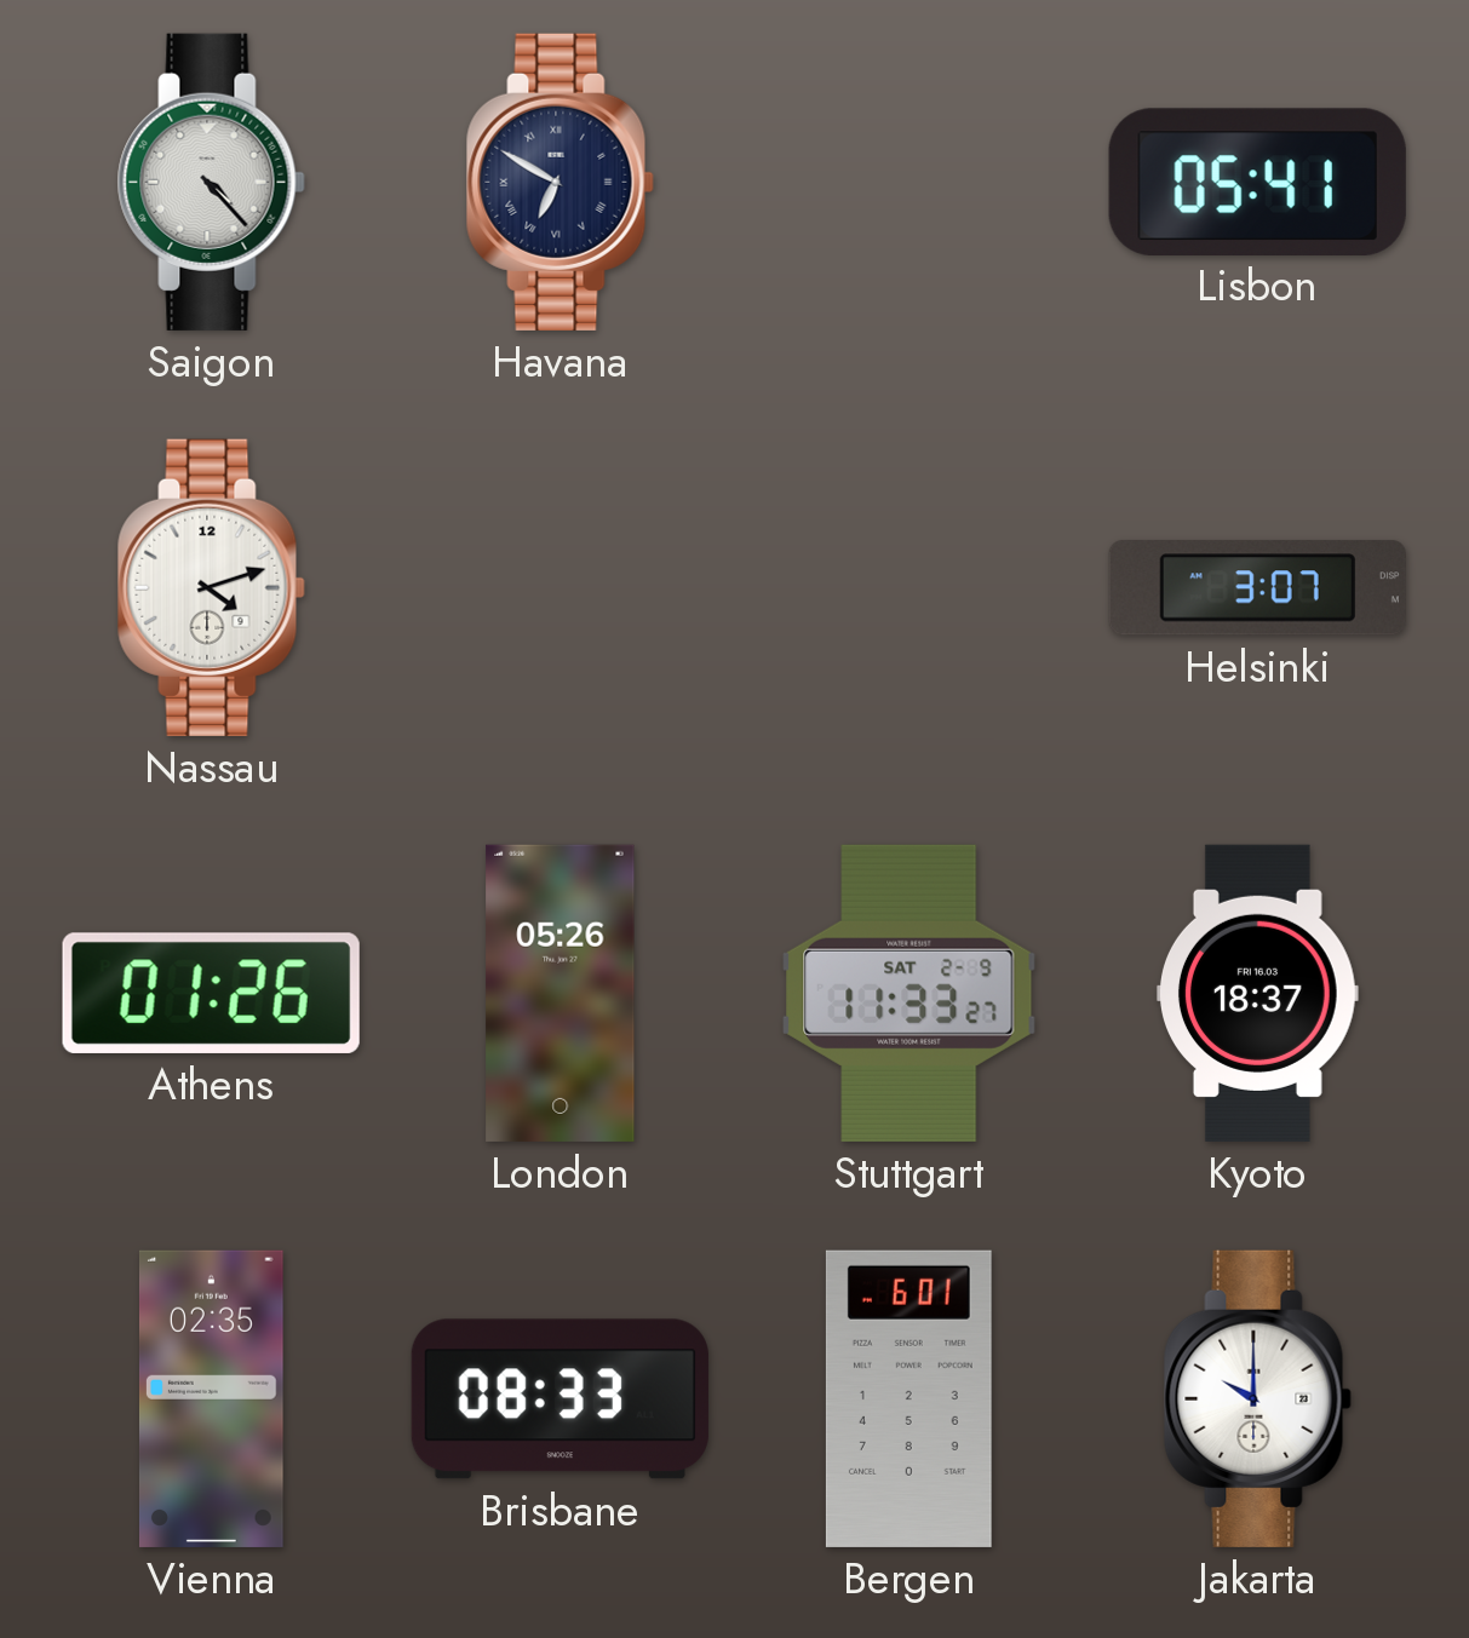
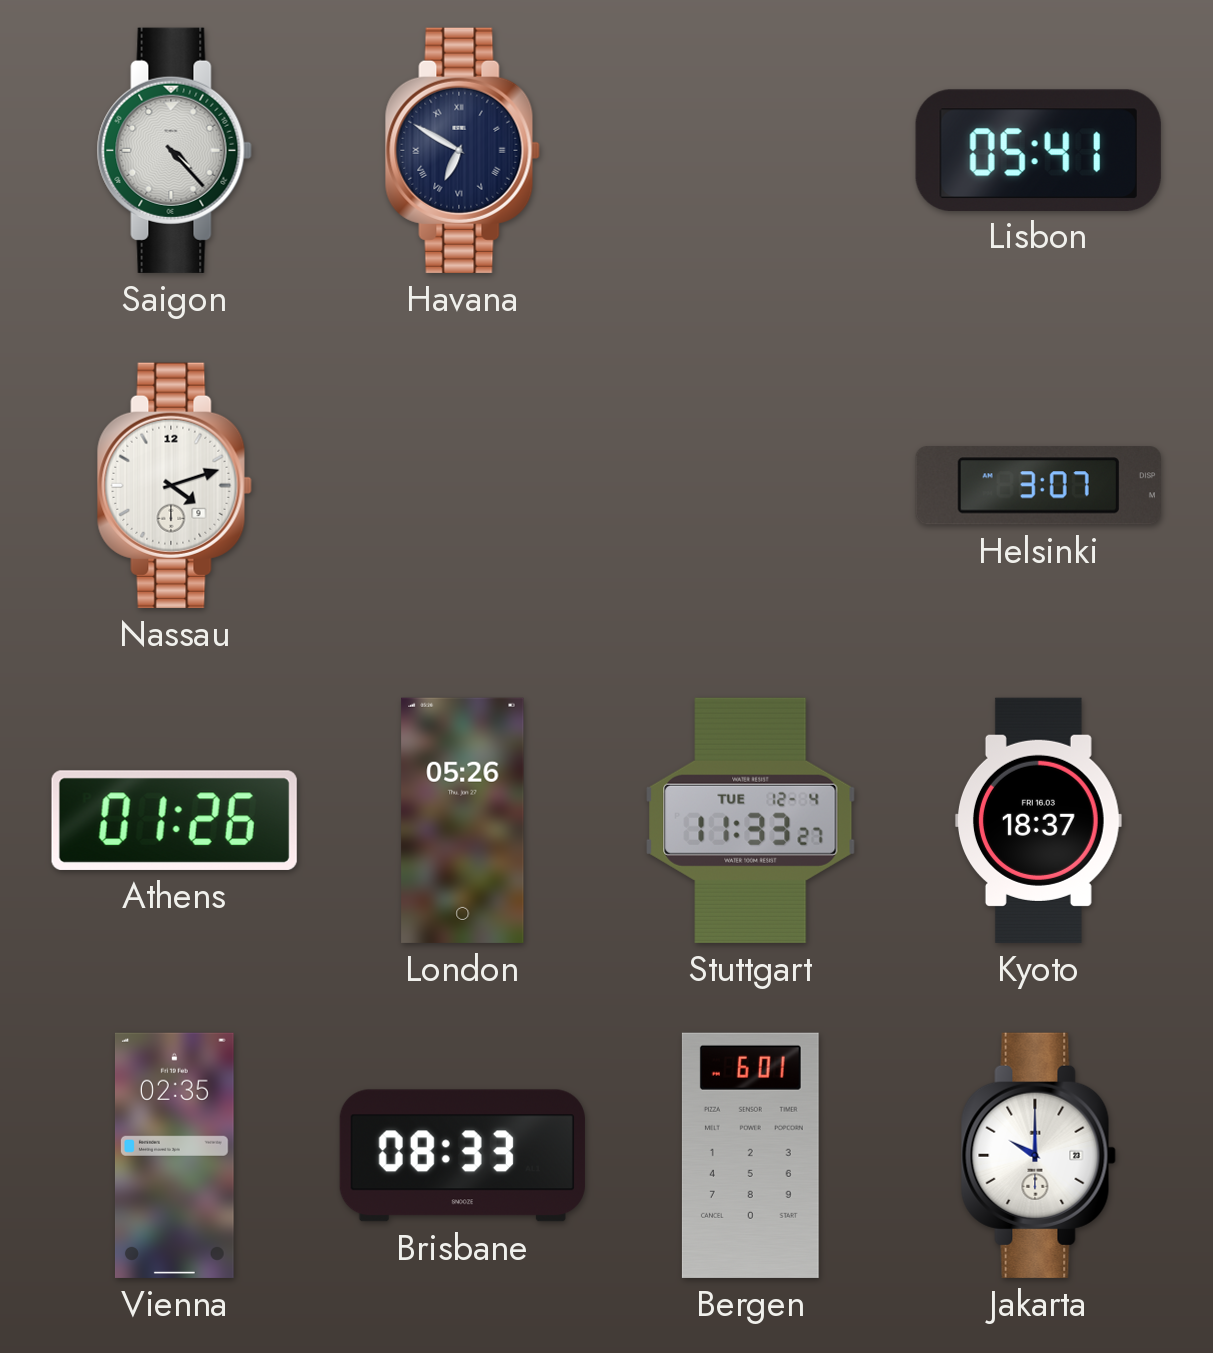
Stuttgart date: SAT 2-9 -> TUE 12-4 (751, 820)
